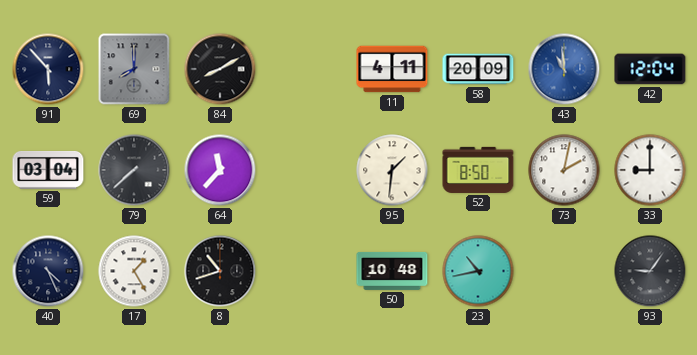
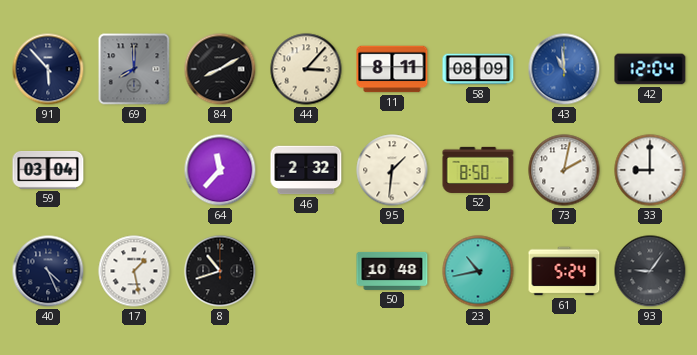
44: none -> 3:07 (306, 69)
11: 4:11 -> 8:11 (392, 69)
58: 20:09 -> 08:09 (478, 69)
79: 7:38 -> none (134, 170)
46: none -> 2:32 (306, 170)
17: 1:25 -> 1:28 (134, 271)
61: none -> 5:24 (564, 271)
